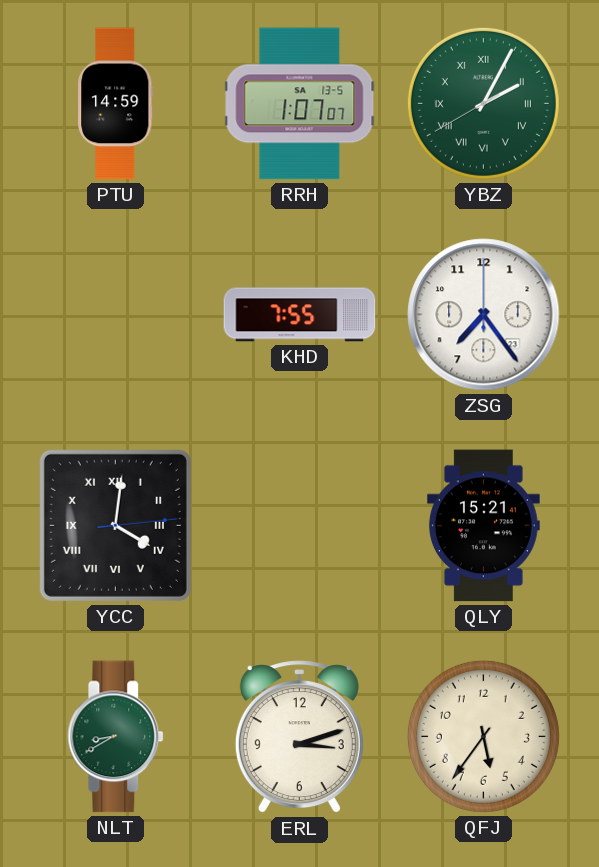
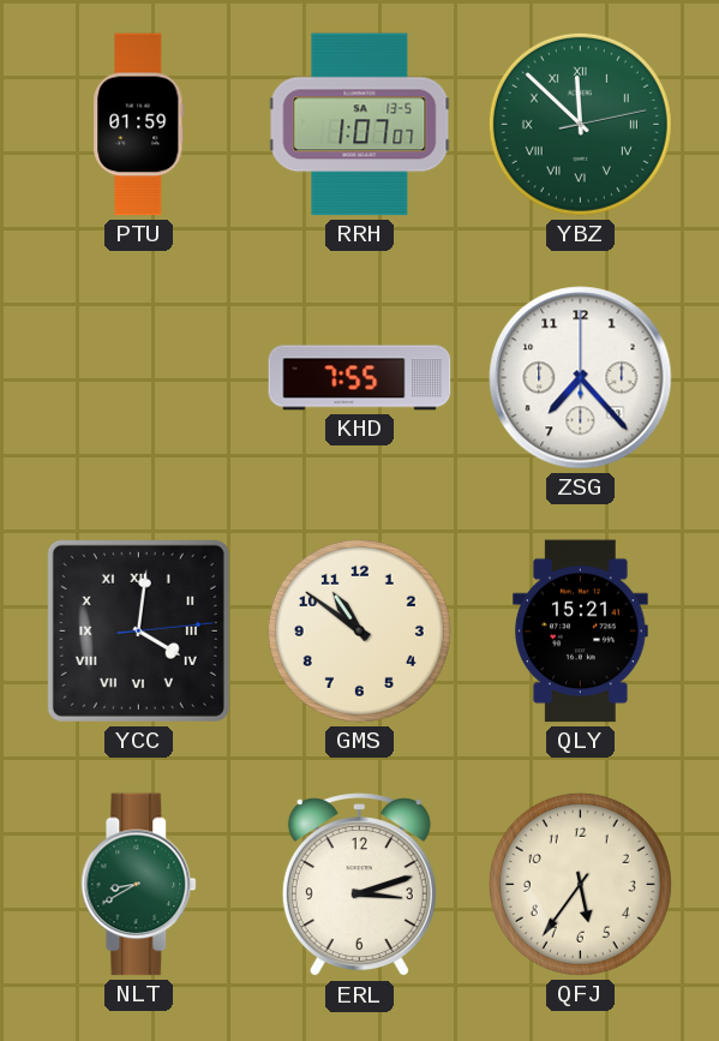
PTU: 14:59 -> 01:59 (139, 125)
YBZ: 2:04 -> 11:52 (580, 124)
ZSG: 7:24 -> 7:23 (581, 378)
GMS: none -> 10:51 (359, 630)
